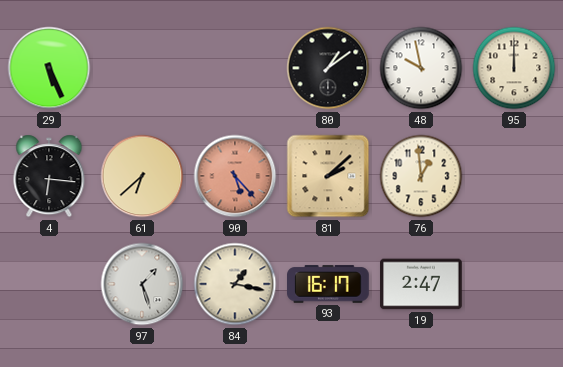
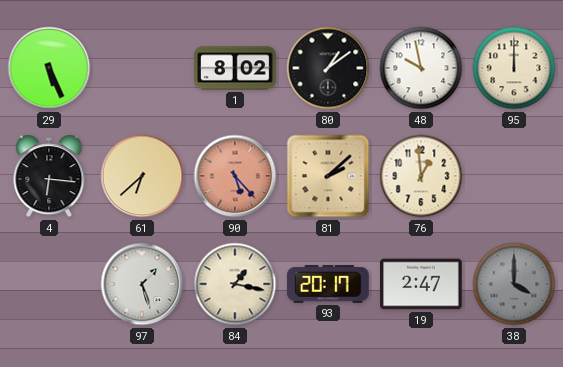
1: none -> 8:02 (236, 68)
93: 16:17 -> 20:17 (329, 284)
38: none -> 4:00 (514, 284)
